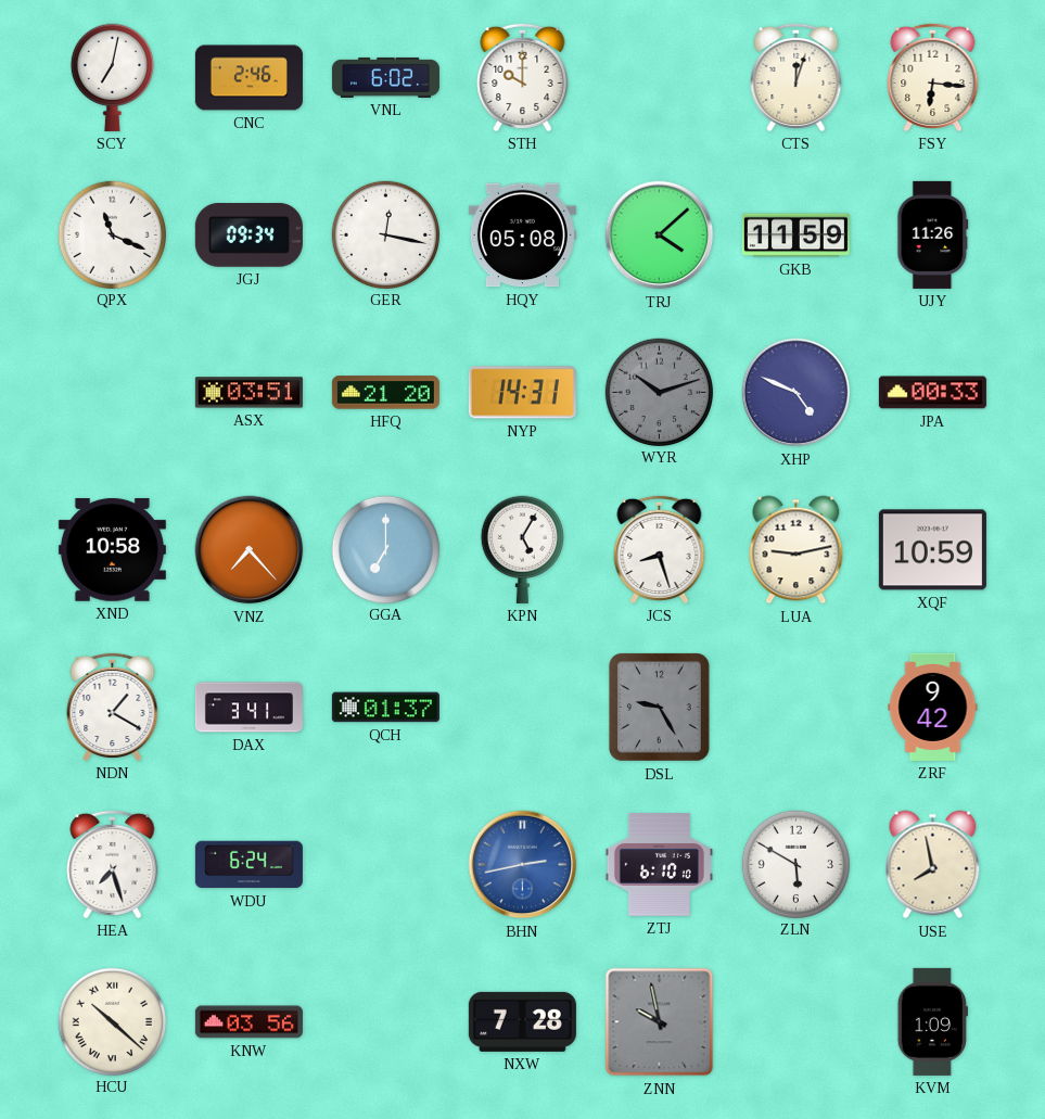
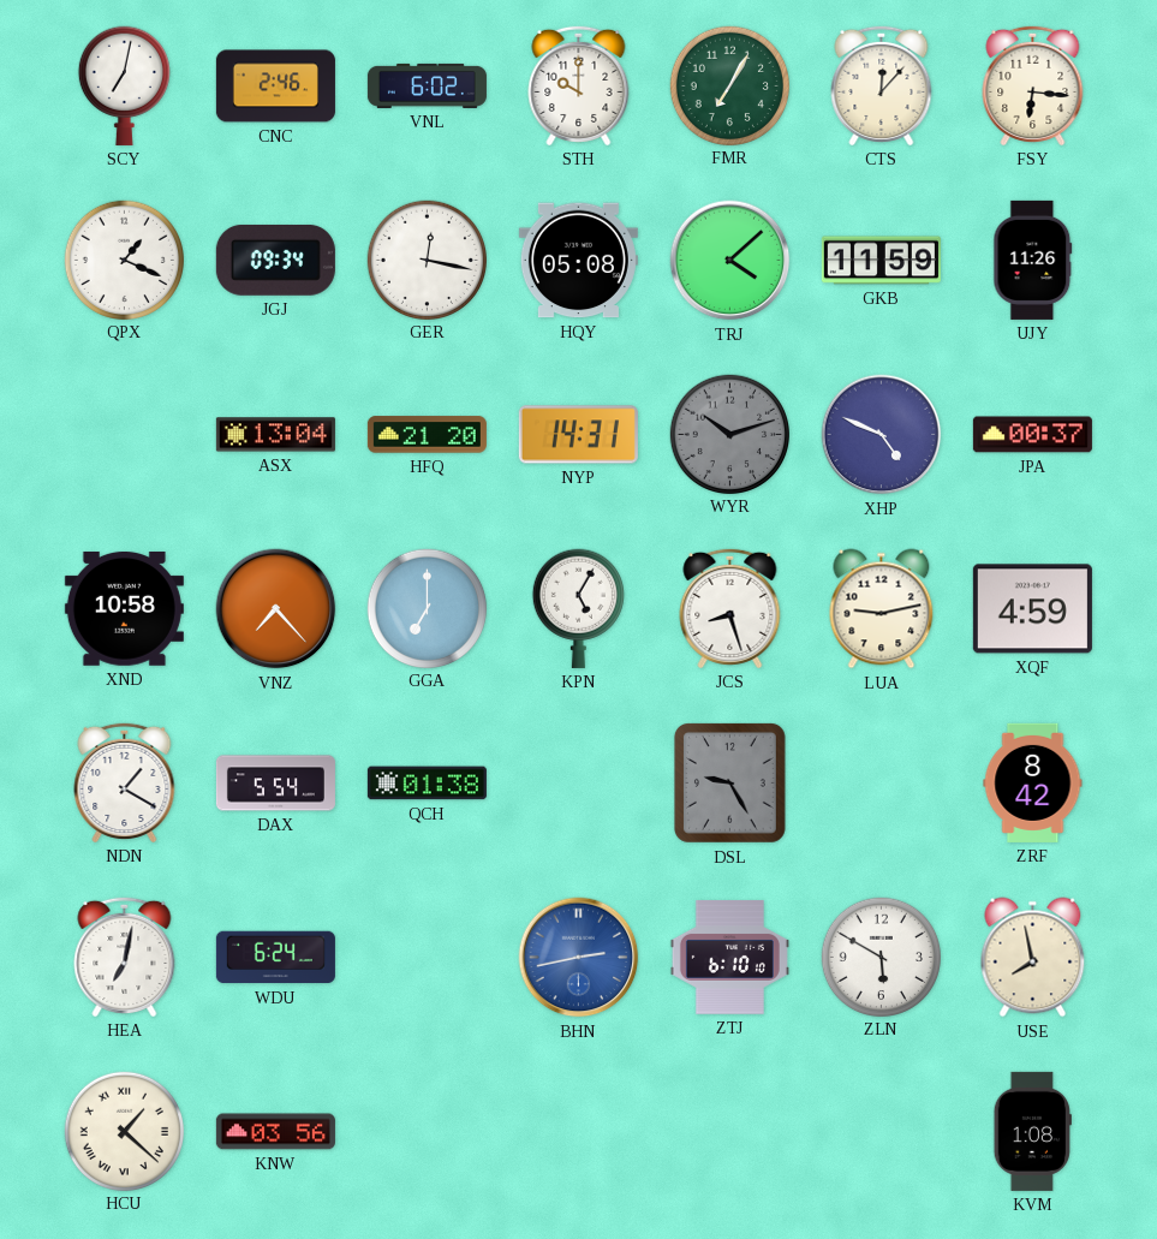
FMR: none -> 7:05 (729, 85)
CTS: 12:03 -> 12:07 (882, 85)
QPX: 11:19 -> 1:19 (124, 260)
ASX: 03:51 -> 13:04 (275, 435)
JPA: 00:33 -> 00:37 (1032, 435)
XQF: 10:59 -> 4:59 (1032, 609)
DAX: 3:41 -> 5:54 (275, 784)
QCH: 01:37 -> 01:38 (427, 784)
ZRF: 9:42 -> 8:42 (1033, 782)
HEA: 7:27 -> 7:02 (125, 957)
HCU: 10:22 -> 1:22 (124, 1131)
NXW: 7:28 -> none (522, 1021)
ZNN: 9:58 -> none (660, 1022)
KVM: 1:09 -> 1:08 (1032, 1131)
